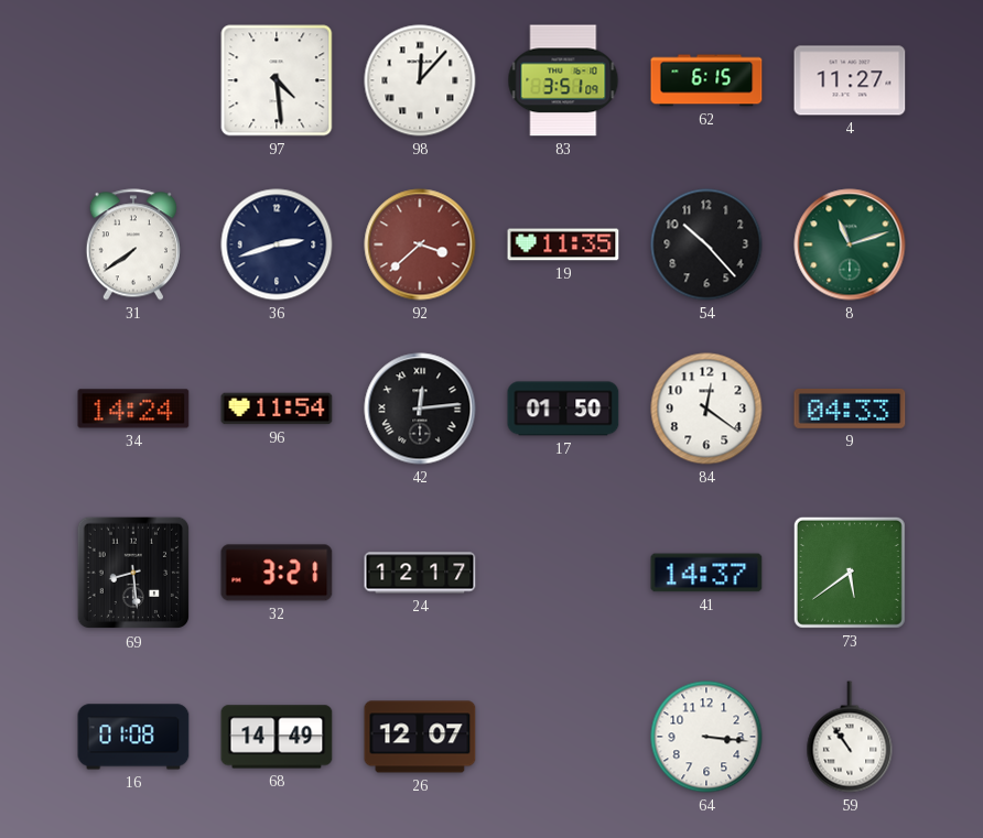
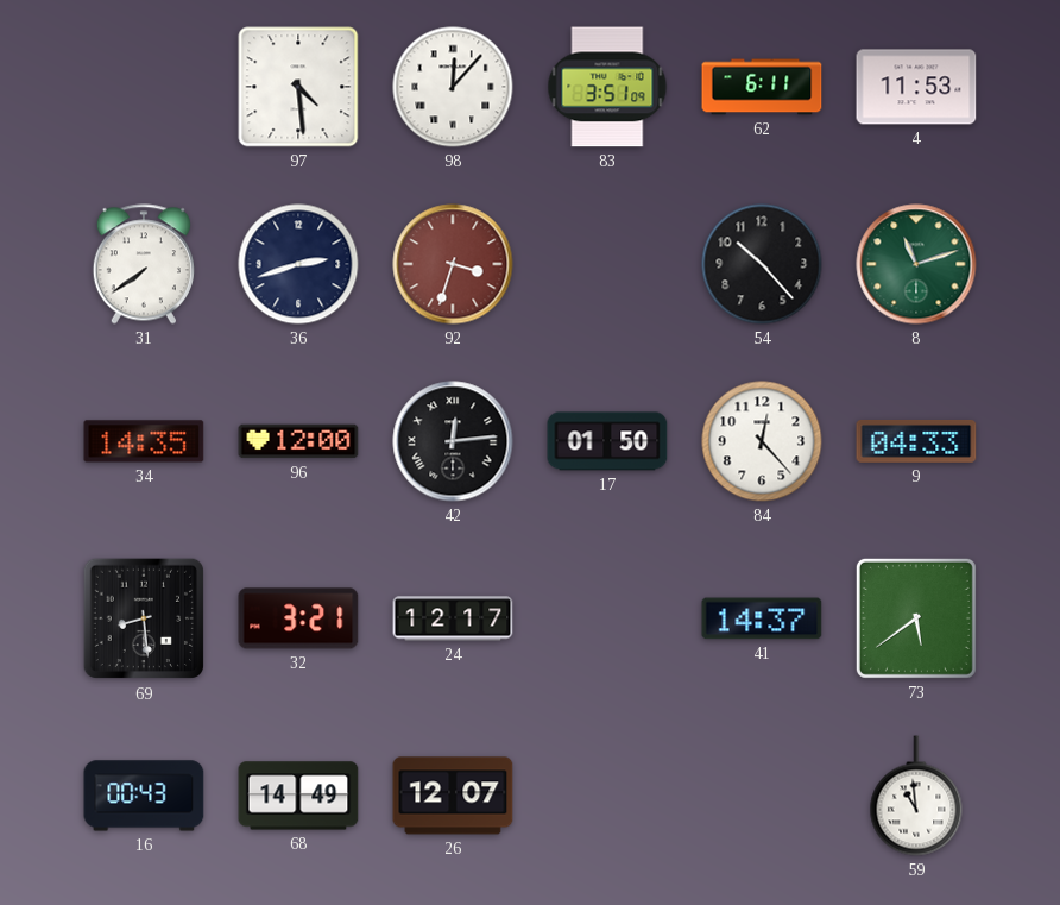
62: 6:15 -> 6:11 (762, 87)
4: 11:27 -> 11:53 (916, 87)
92: 3:38 -> 3:33 (453, 264)
19: 11:35 -> none (563, 244)
34: 14:24 -> 14:35 (144, 441)
96: 11:54 -> 12:00 (298, 441)
84: 12:21 -> 12:23 (762, 441)
16: 01:08 -> 00:43 (144, 796)
64: 3:16 -> none (706, 737)
59: 10:54 -> 10:59 (916, 796)
